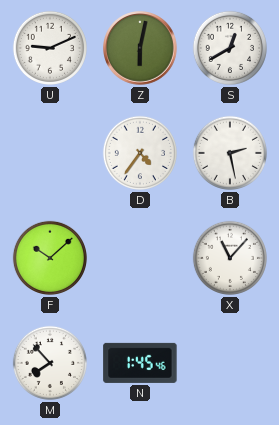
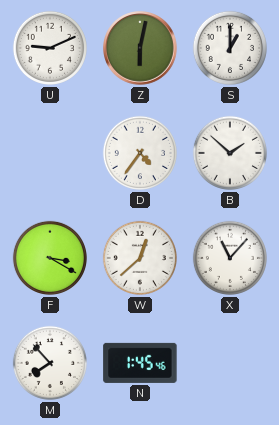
S: 12:40 -> 1:00 (230, 48)
B: 2:28 -> 1:52 (230, 153)
F: 10:08 -> 3:20 (50, 258)
W: none -> 12:38 (140, 258)
